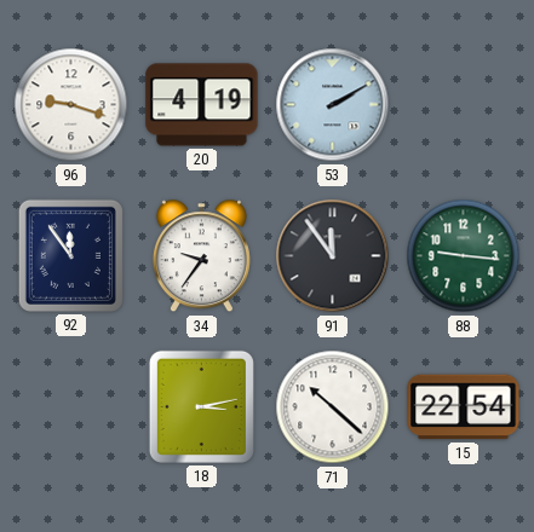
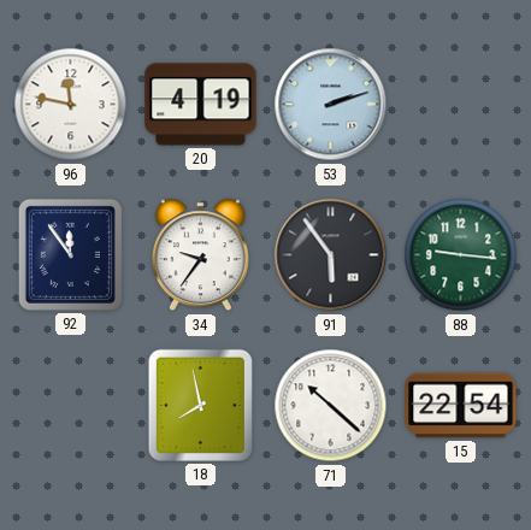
96: 9:18 -> 11:47 (71, 105)
53: 2:10 -> 2:12 (331, 105)
91: 11:54 -> 5:54 (331, 255)
18: 3:13 -> 7:58 (200, 405)
